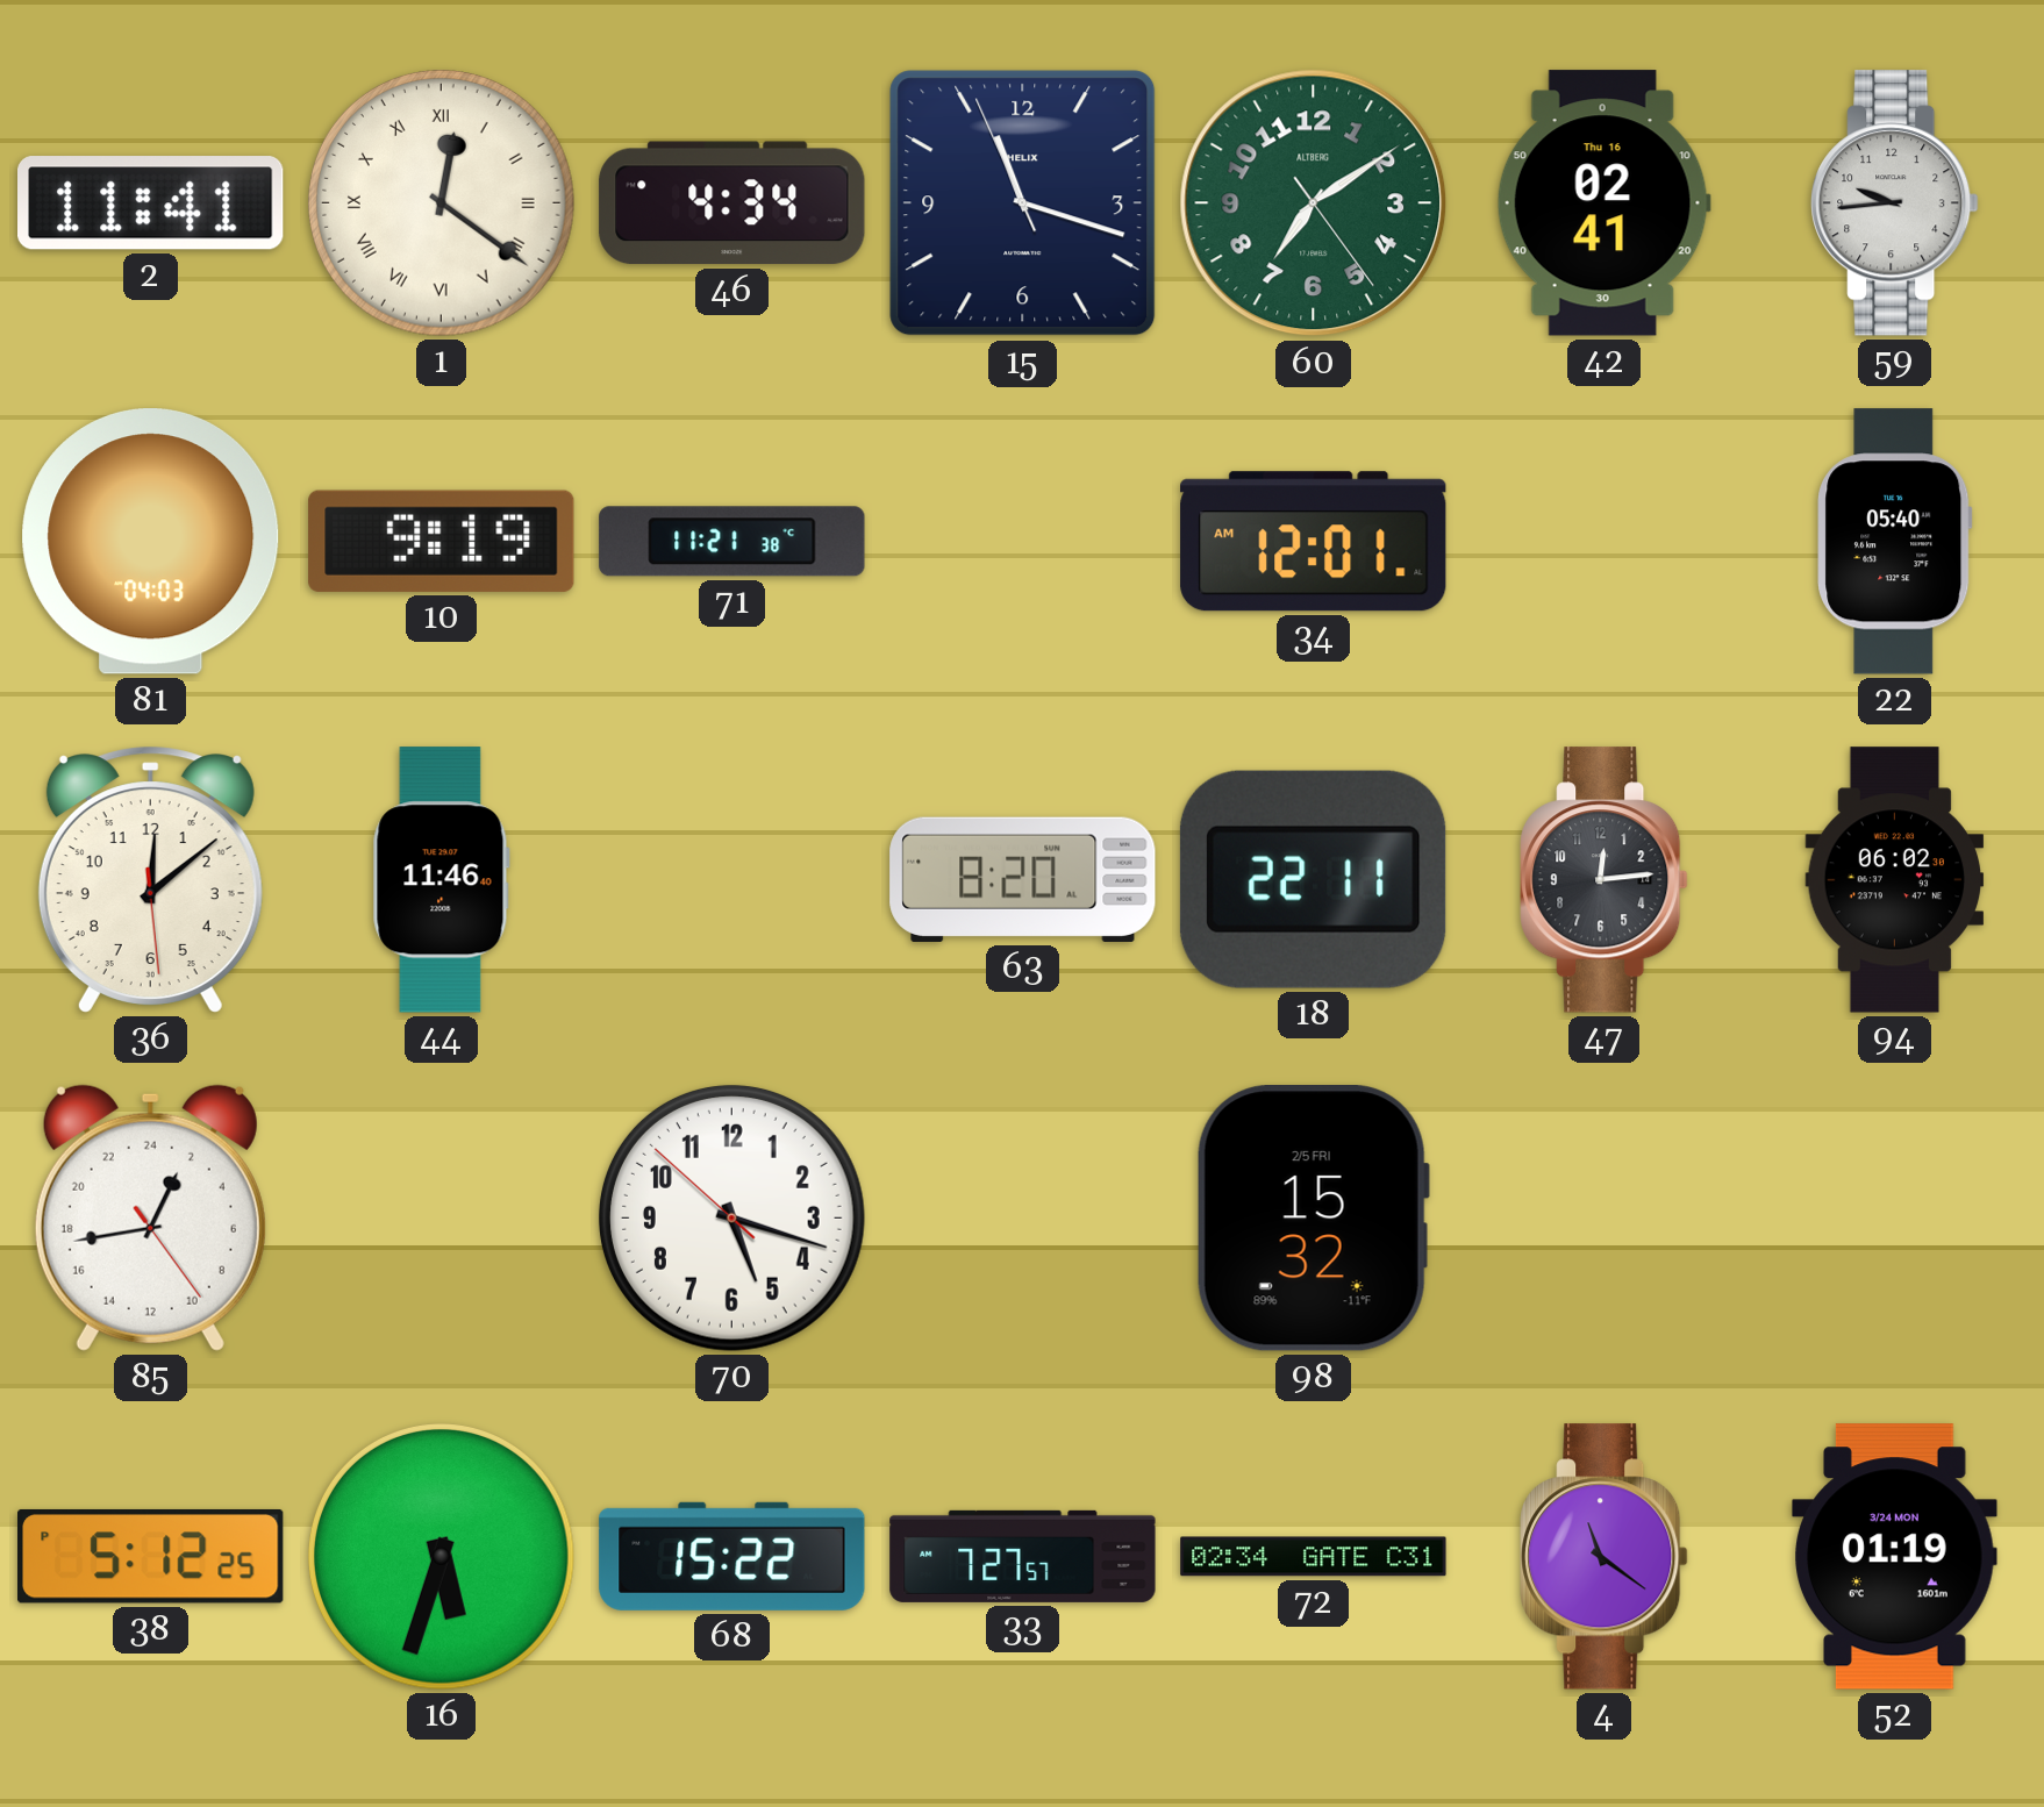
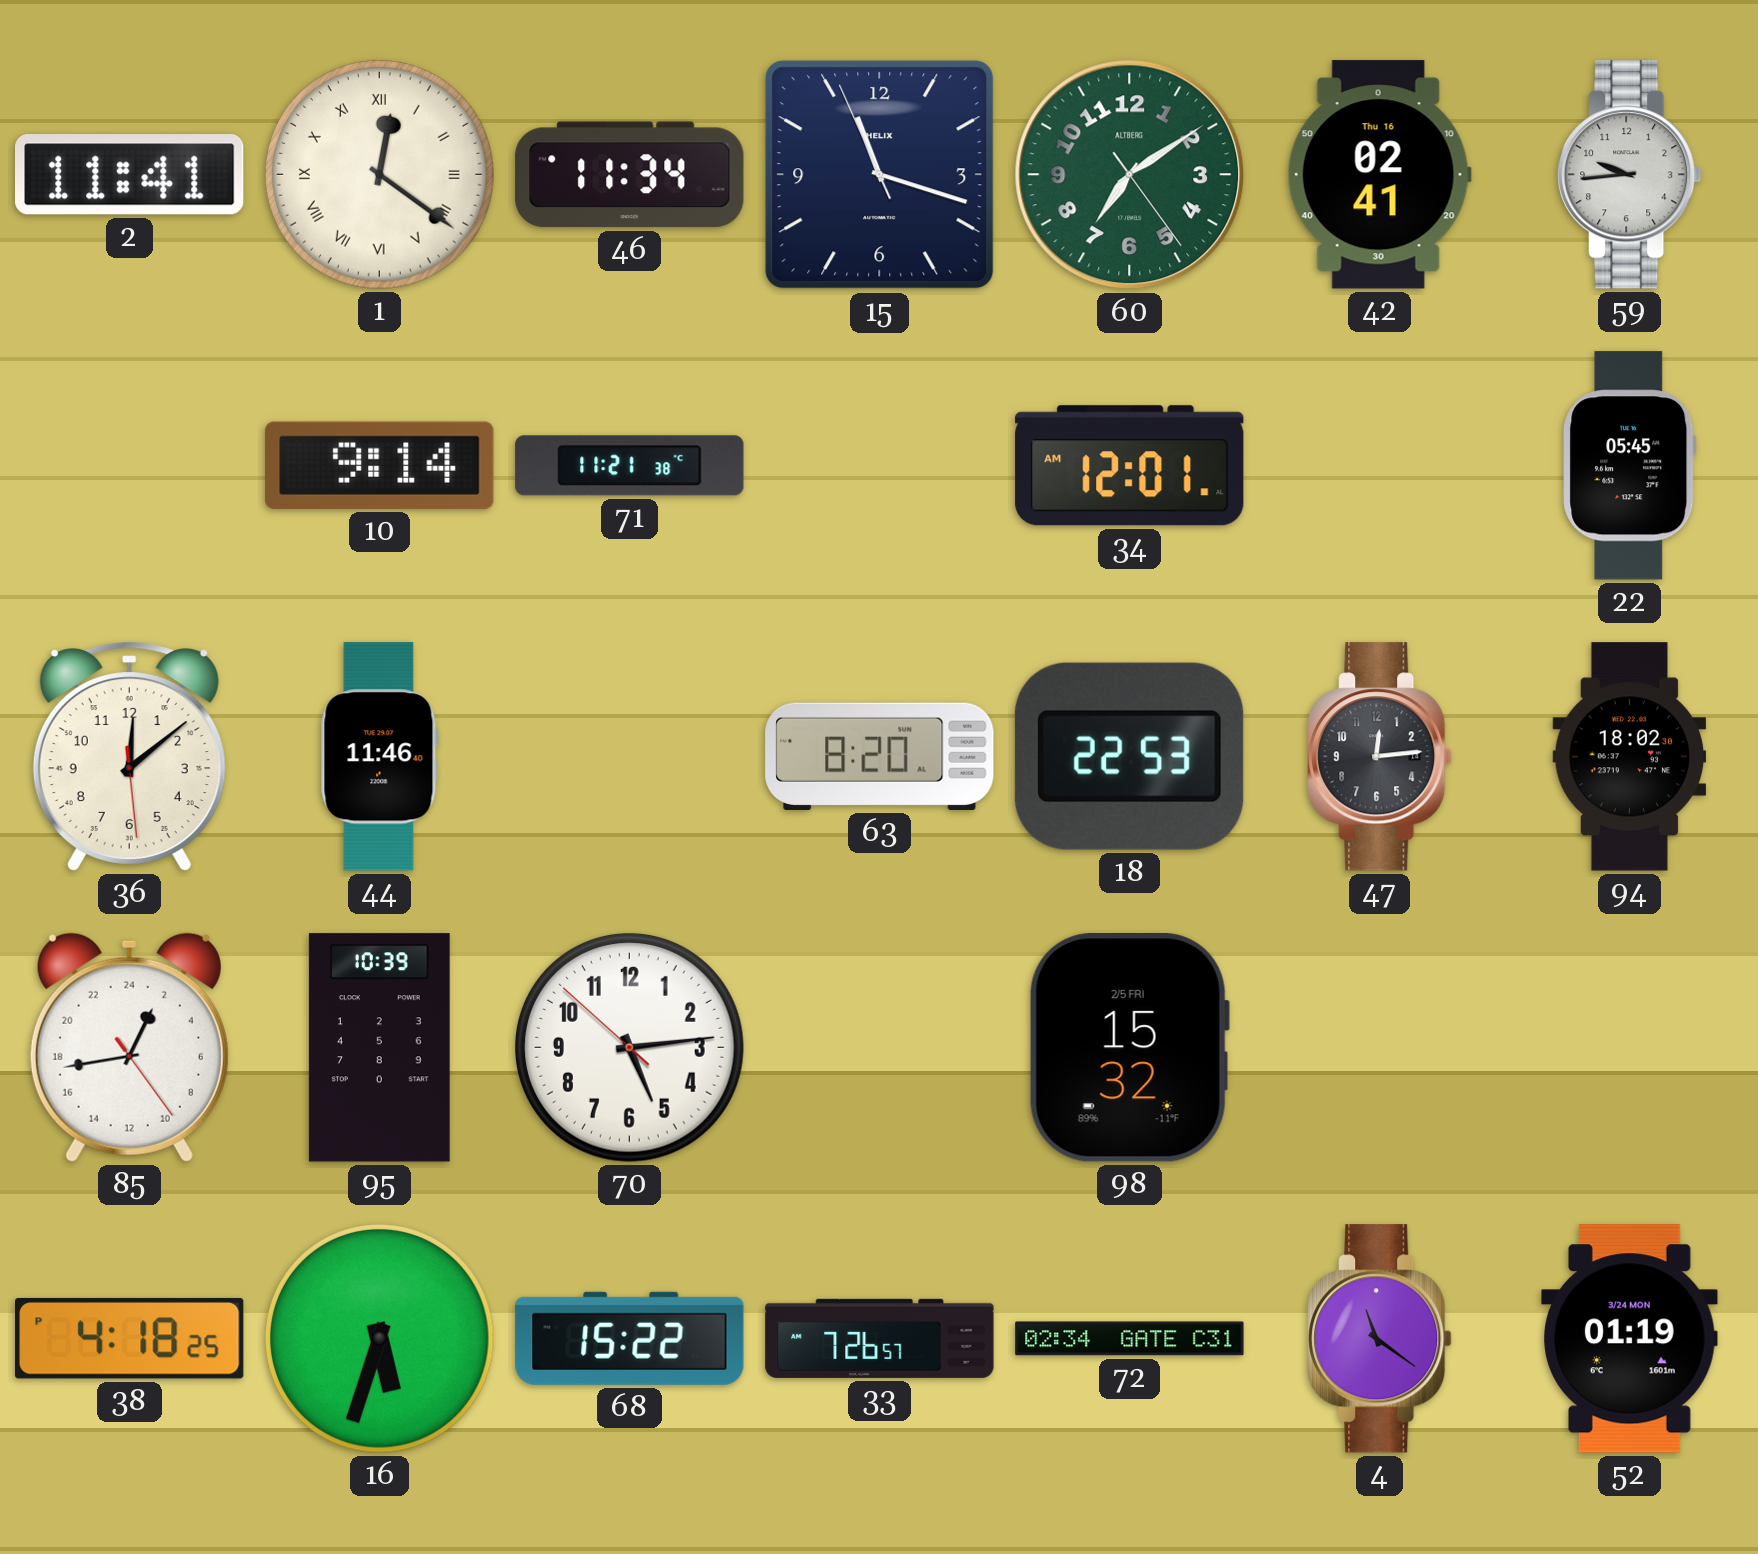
46: 4:34 -> 11:34 (630, 175)
81: 04:03 -> none (151, 542)
10: 9:19 -> 9:14 (380, 465)
22: 05:40 -> 05:45 (1630, 466)
18: 22:11 -> 22:53 (1129, 756)
94: 06:02 -> 18:02 (1630, 757)
95: none -> 10:39 (379, 1048)
70: 5:17 -> 5:13 (629, 1047)
38: 5:12 -> 4:18 (130, 1338)
33: 7:27 -> 7:26 (880, 1338)
